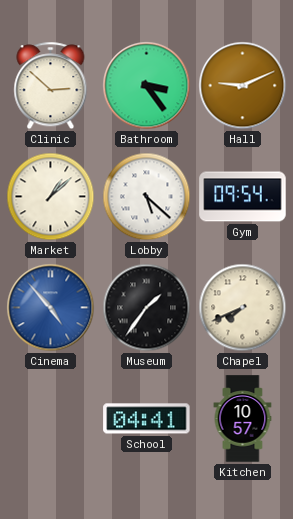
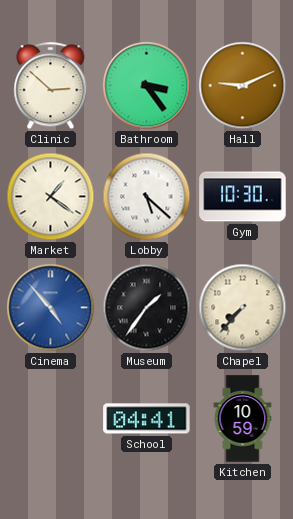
Market: 1:08 -> 1:21 (51, 197)
Gym: 09:54 -> 10:30 (243, 197)
Chapel: 7:41 -> 7:37 (243, 308)
Kitchen: 10:57 -> 10:59 (243, 419)
